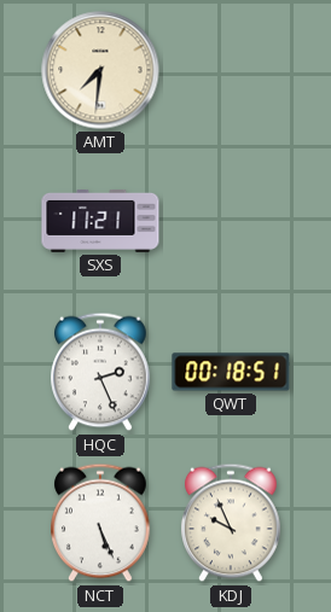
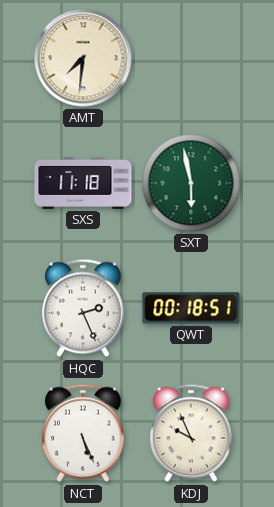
SXS: 11:21 -> 11:18 (83, 183)
SXT: none -> 5:58 (191, 183)
